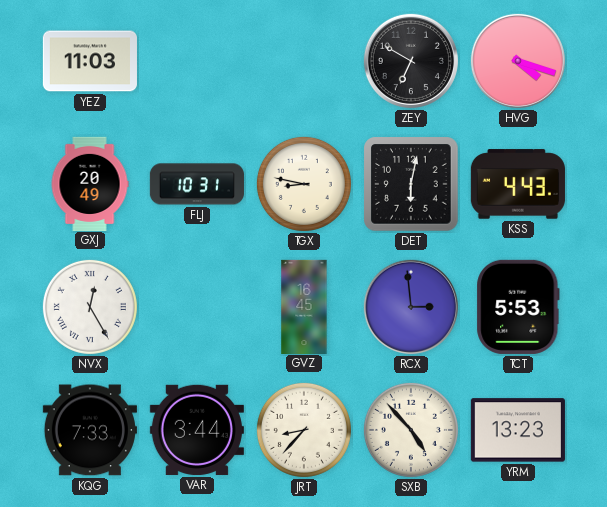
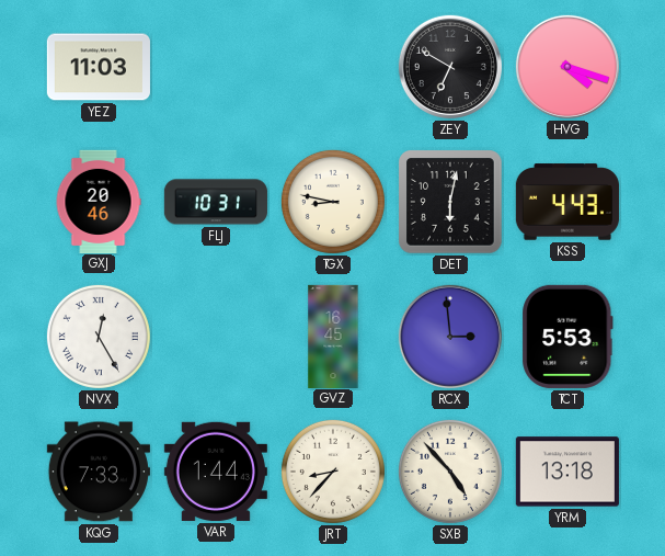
GXJ: 20:49 -> 20:46 (99, 201)
VAR: 3:44 -> 1:44 (216, 472)
YRM: 13:23 -> 13:18 (567, 472)
